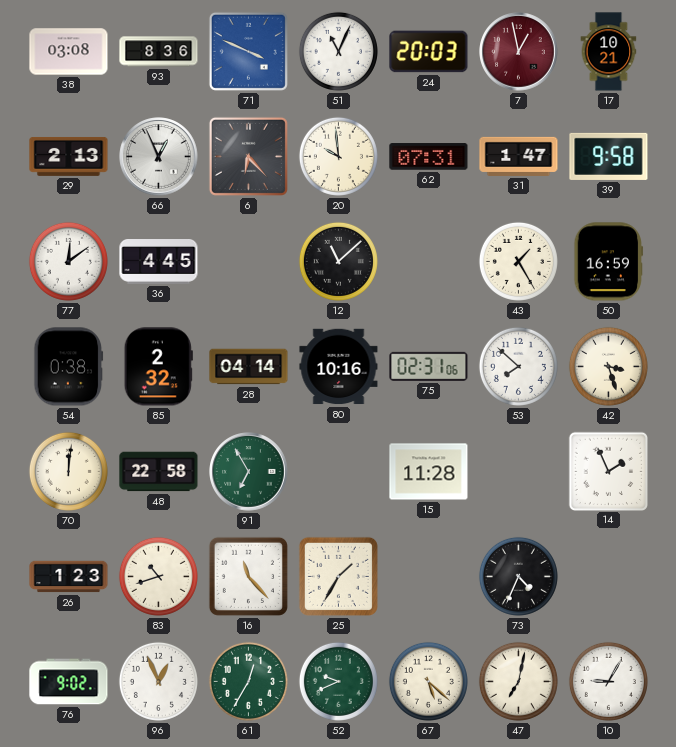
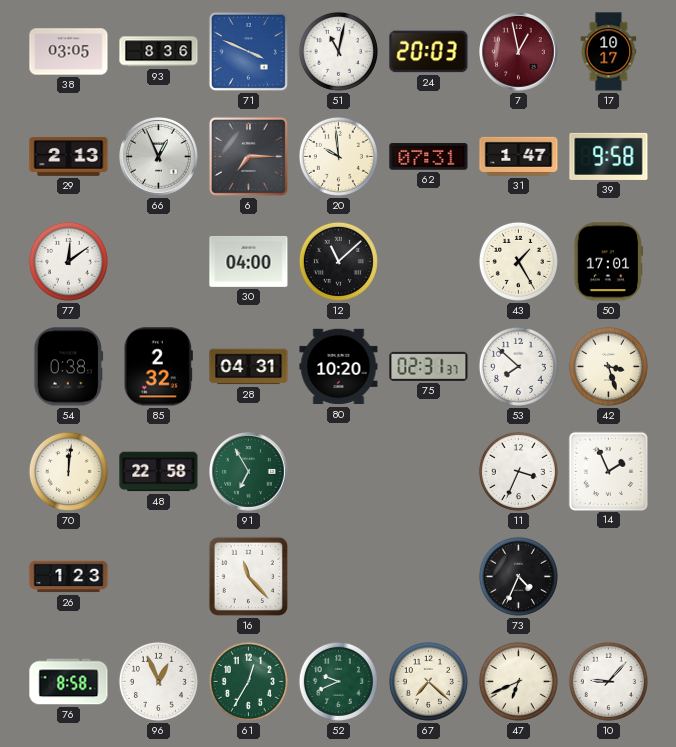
38: 03:08 -> 03:05 (69, 52)
51: 11:04 -> 11:02 (338, 51)
17: 10:21 -> 10:17 (609, 52)
6: 6:23 -> 7:15 (248, 156)
36: 4:45 -> none (159, 262)
30: none -> 04:00 (249, 261)
50: 16:59 -> 17:01 (609, 262)
28: 04:14 -> 04:31 (249, 367)
80: 10:16 -> 10:20 (339, 367)
75: 02:31:06 -> 02:31:37 (429, 366)
15: 11:28 -> none (429, 472)
11: none -> 3:34 (518, 471)
83: 10:42 -> none (158, 576)
25: 1:35 -> none (338, 576)
76: 9:02 -> 8:58 (69, 682)
67: 5:22 -> 7:22 (428, 681)
47: 7:02 -> 6:41 (518, 681)
10: 9:05 -> 9:07 (608, 681)
